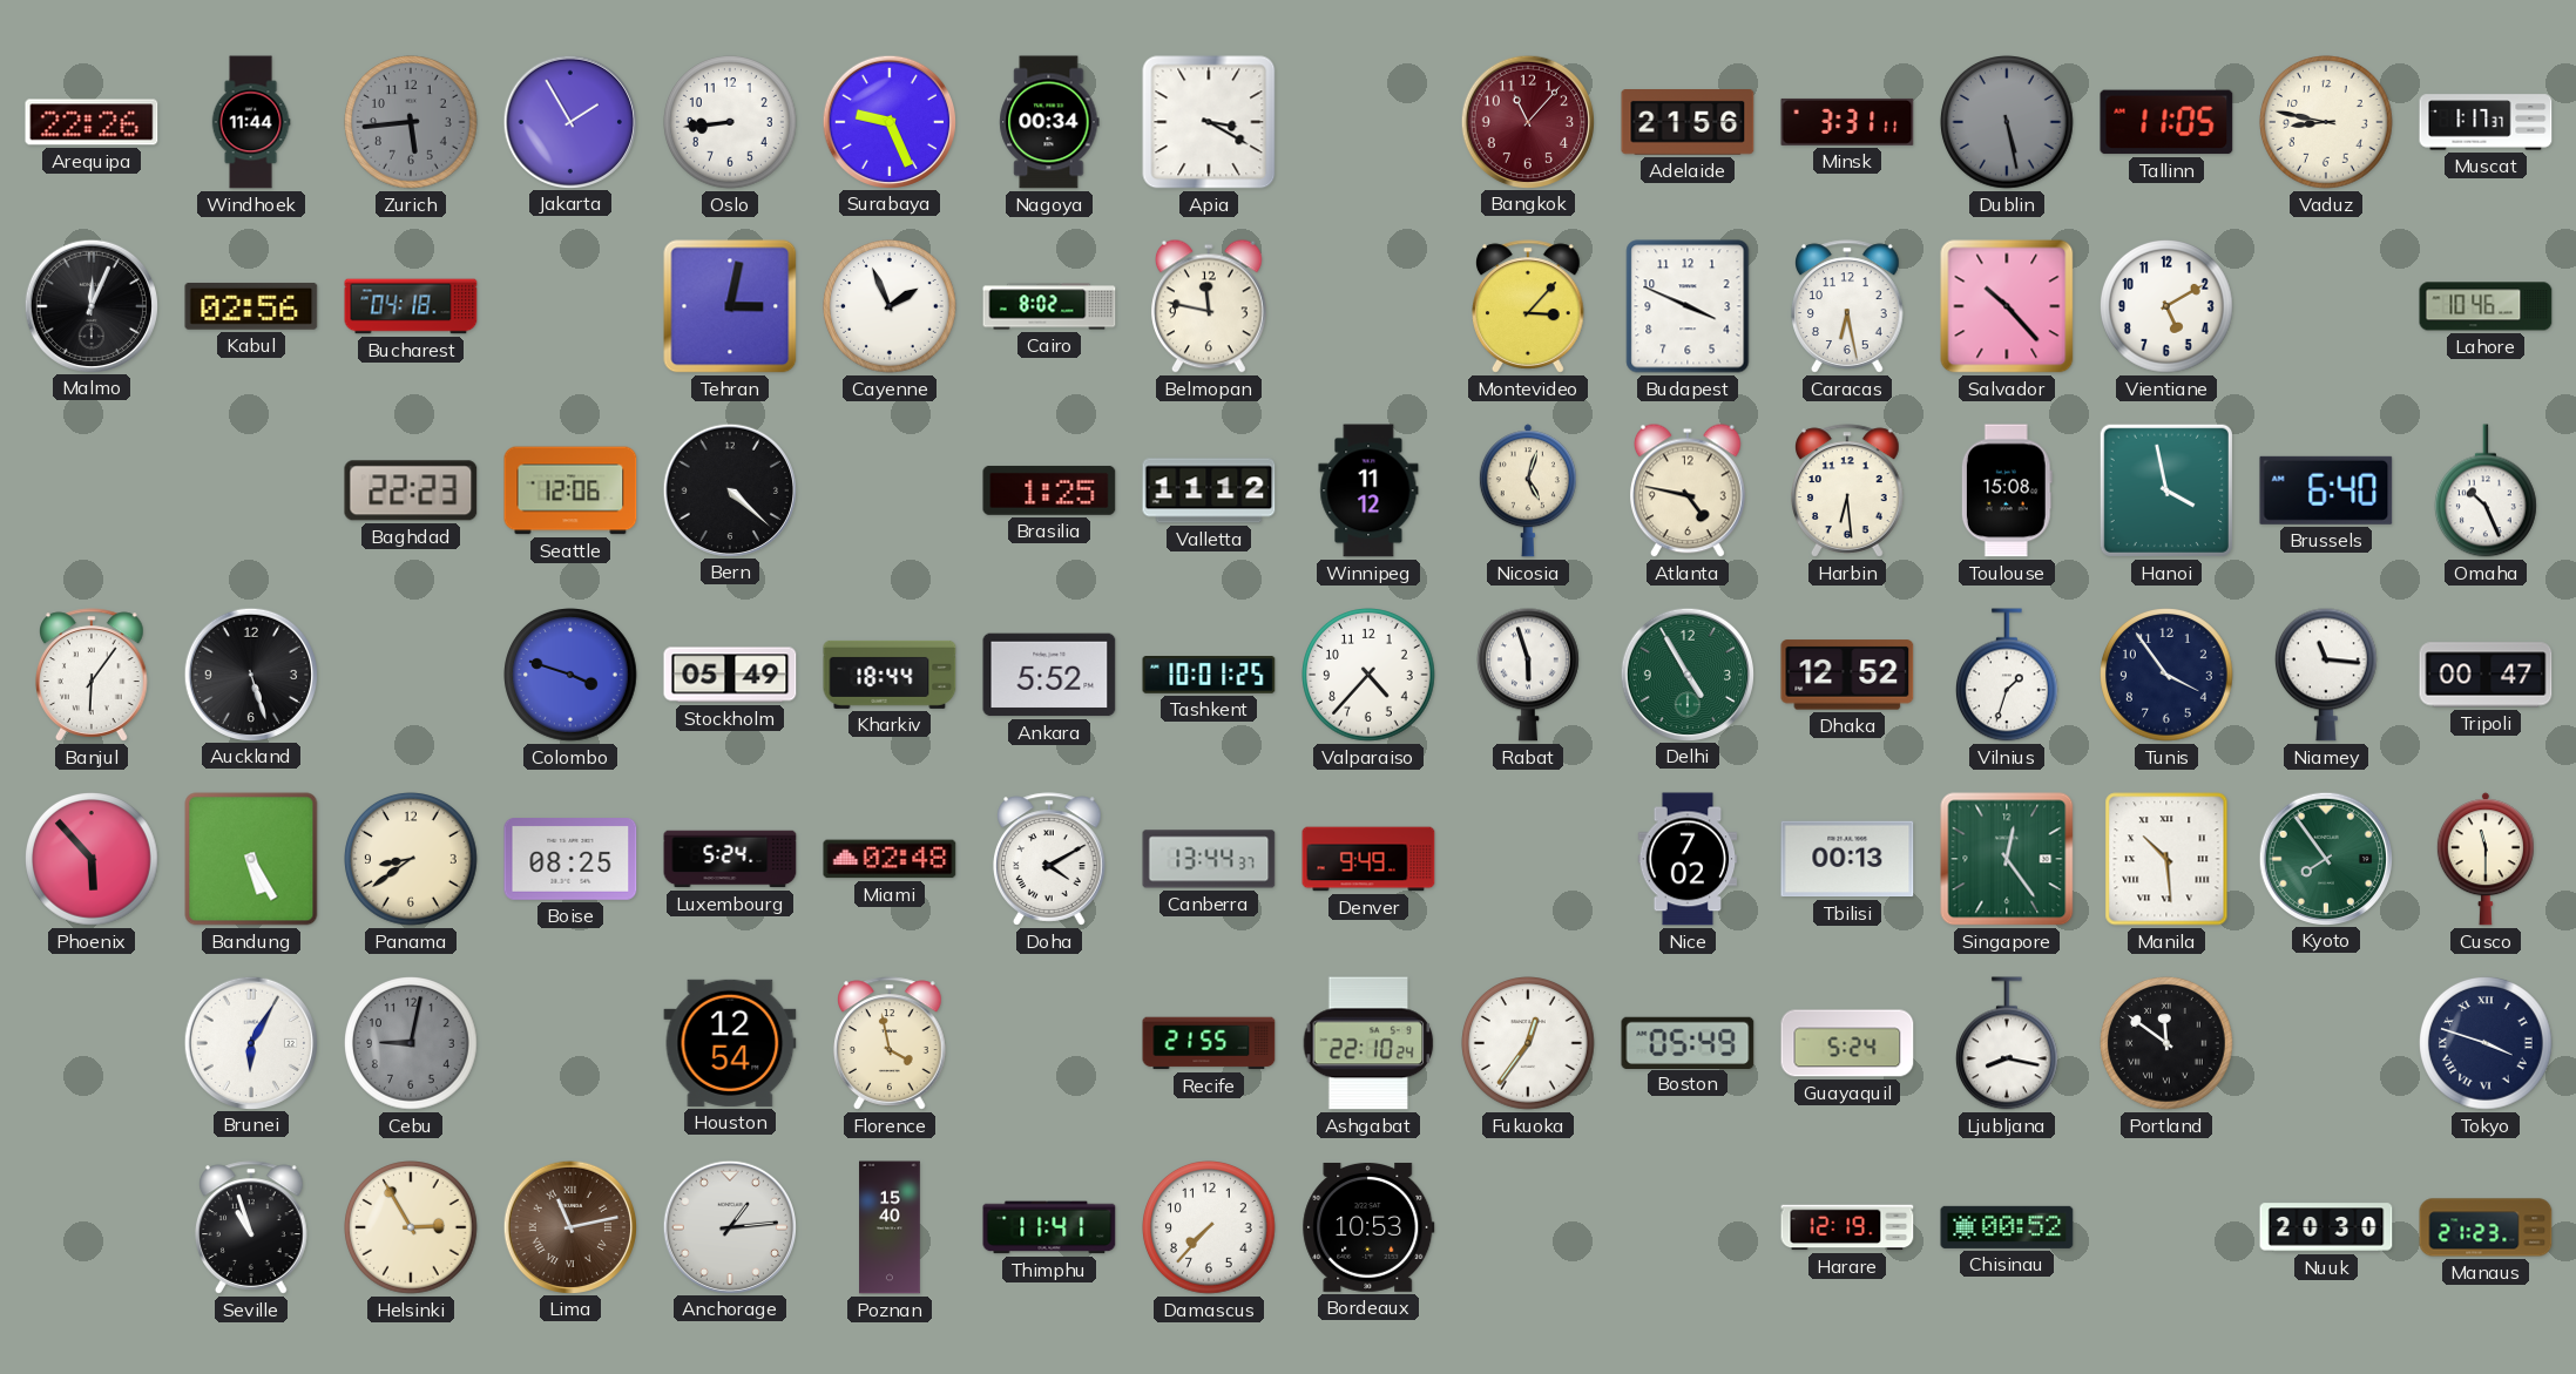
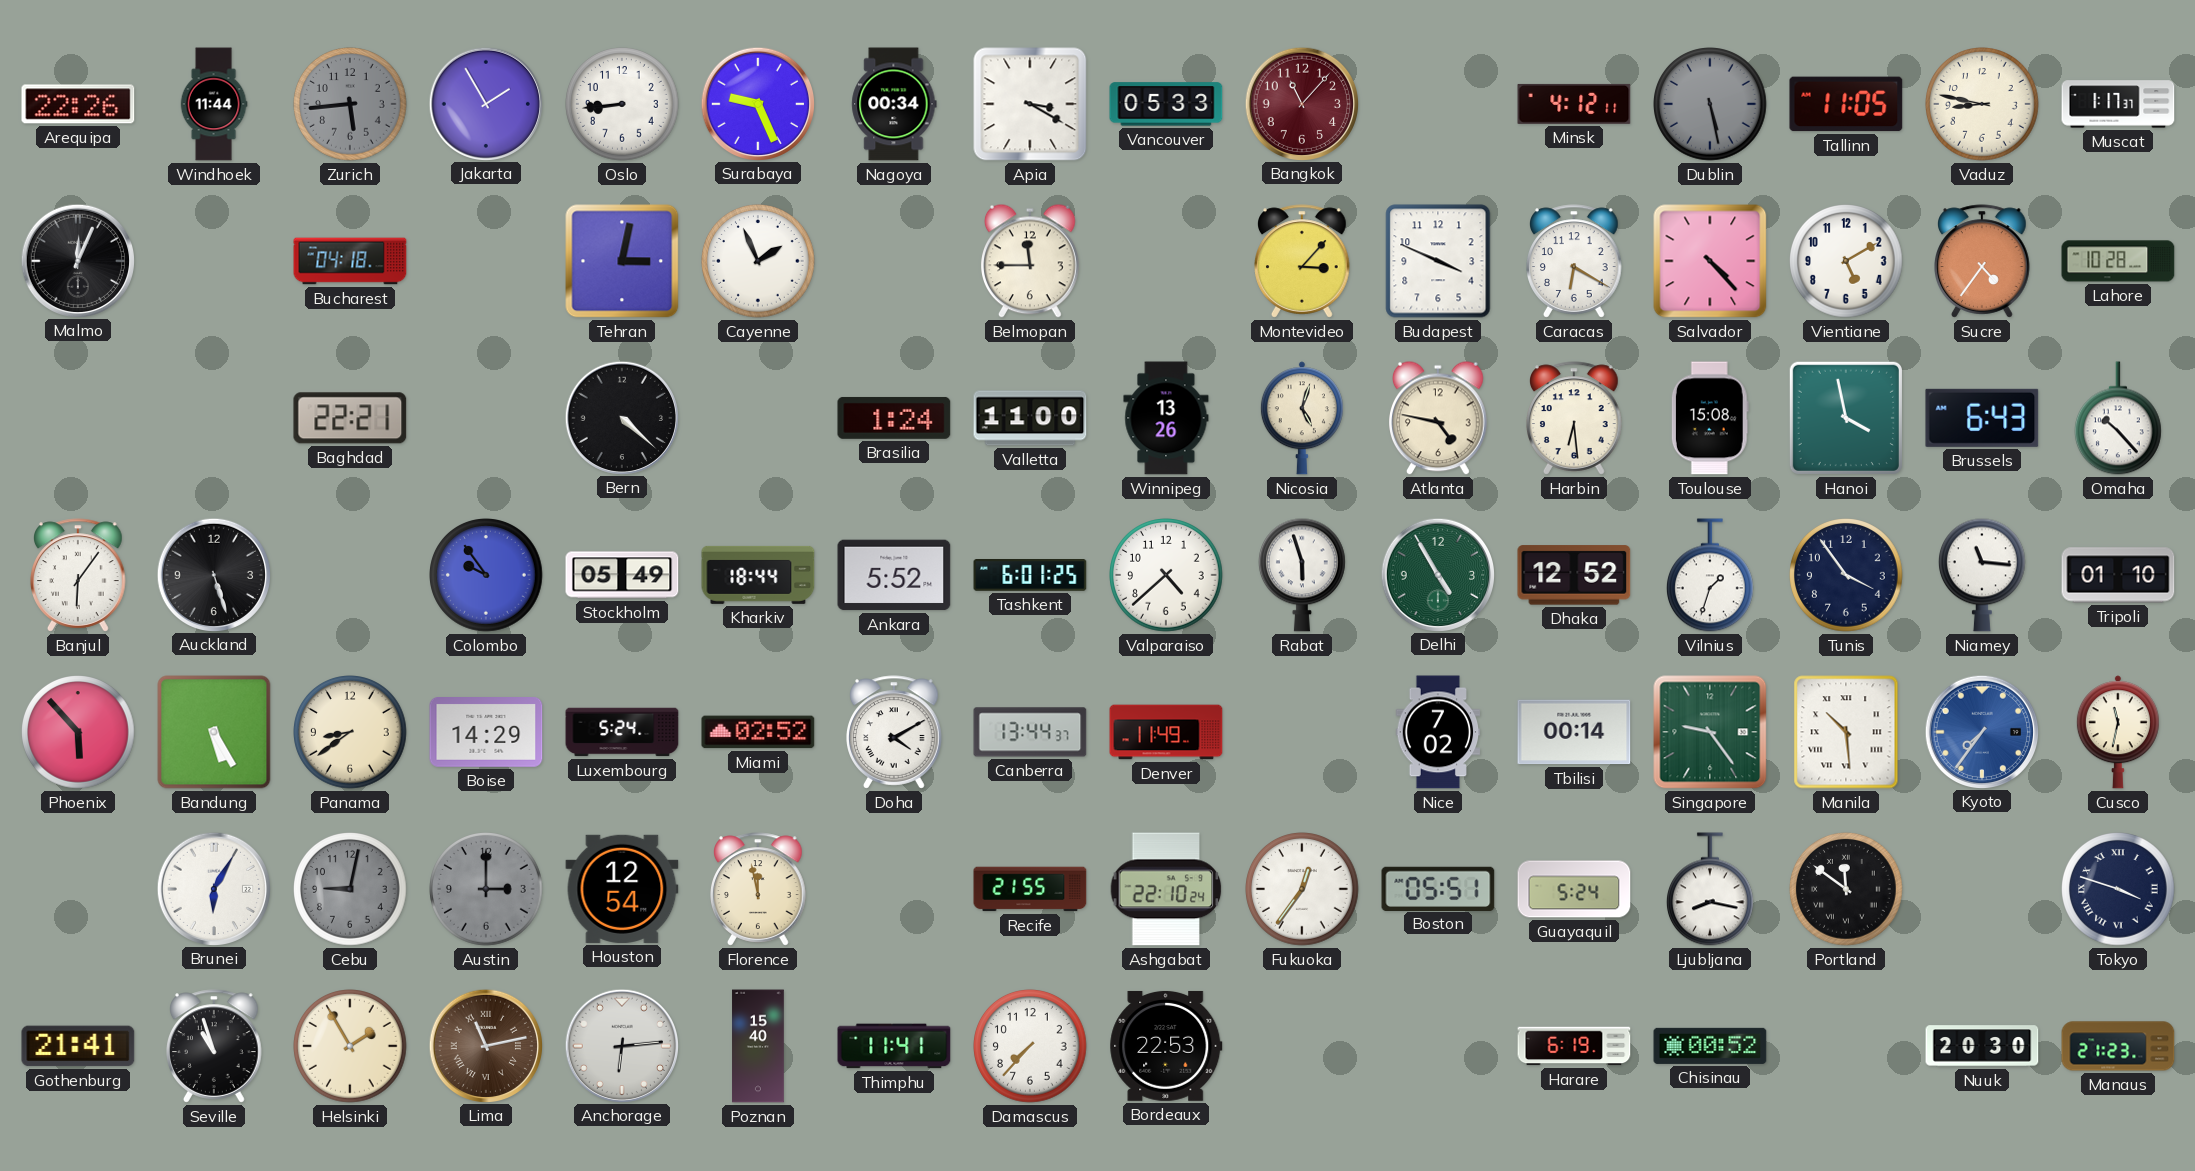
Vancouver: none -> 05:33 (1166, 104)
Adelaide: 21:56 -> none (1688, 123)
Minsk: 3:31 -> 4:12 (1574, 104)
Kabul: 02:56 -> none (251, 306)
Cairo: 8:02 -> none (1049, 306)
Belmopan: 11:47 -> 11:45 (1031, 261)
Caracas: 6:28 -> 6:20 (1575, 261)
Salvador: 10:23 -> 4:23 (1710, 261)
Sucre: none -> 4:36 (1983, 261)
Lahore: 10:46 -> 10:28 (2118, 261)
Baghdad: 22:23 -> 22:21 (350, 418)
Seattle: 12:06 -> none (570, 490)
Brasilia: 1:25 -> 1:24 (894, 418)
Valletta: 11:12 -> 11:00 (1030, 418)
Winnipeg: 11:12 -> 13:26 (1166, 418)
Brussels: 6:40 -> 6:43 (1982, 418)
Omaha: 10:26 -> 10:23 (2119, 418)
Colombo: 3:48 -> 9:54 (486, 575)
Tashkent: 10:01 -> 6:01 (1030, 576)
Valparaiso: 4:37 -> 4:38 (1166, 575)
Tripoli: 00:47 -> 01:10 (2118, 575)
Boise: 08:25 -> 14:29 (486, 733)
Miami: 02:48 -> 02:52 (758, 732)
Denver: 9:49 -> 11:49 (1166, 732)
Tbilisi: 00:13 -> 00:14 (1574, 732)
Singapore: 12:24 -> 9:24 (1710, 732)
Kyoto: 7:54 -> 7:36 (1981, 731)
Kyoto dial: green -> blue (1981, 731)
Cusco: 11:30 -> 11:32 (2118, 732)
Austin: none -> 3:00 (486, 889)
Florence: 3:58 -> 11:58 (759, 889)
Boston: 05:49 -> 05:51 (1438, 888)
Gothenburg: none -> 21:41 (78, 1046)
Helsinki: 2:55 -> 1:55 (350, 1046)
Anchorage: 1:14 -> 6:14 (621, 1045)
Bordeaux: 10:53 -> 22:53 (1166, 1046)
Harare: 12:19 -> 6:19 (1574, 1046)
